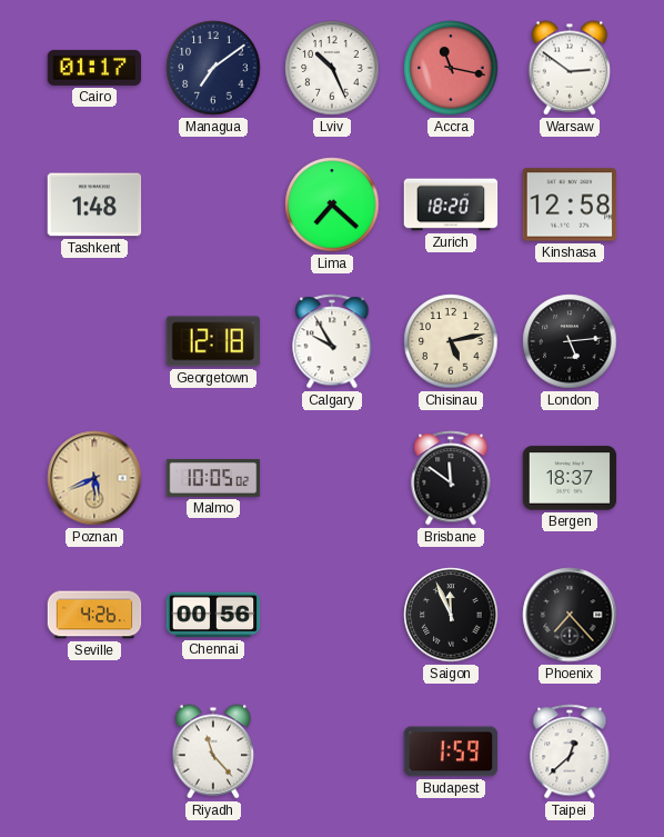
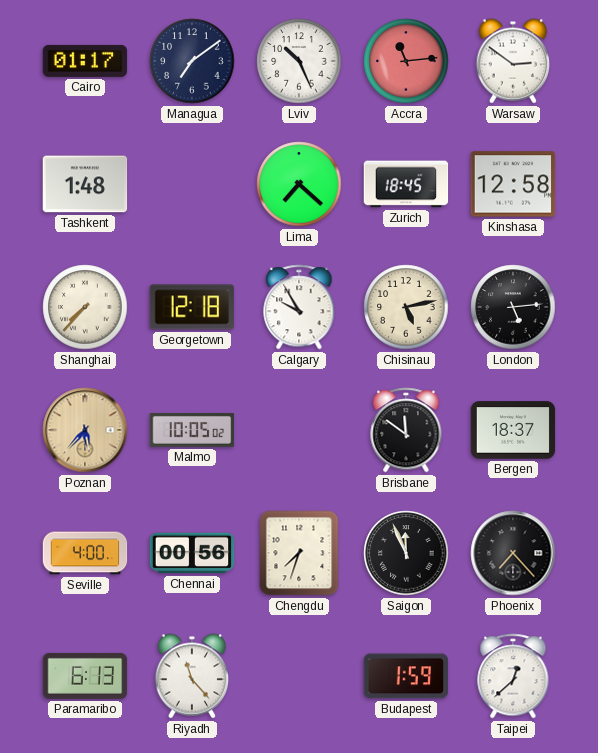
Accra: 11:17 -> 11:14 (406, 61)
Zurich: 18:20 -> 18:45 (406, 184)
Shanghai: none -> 7:37 (85, 307)
Poznan: 5:41 -> 5:37 (85, 430)
Seville: 4:26 -> 4:00 (85, 553)
Chengdu: none -> 7:33 (299, 553)
Paramaribo: none -> 6:13 (85, 676)
